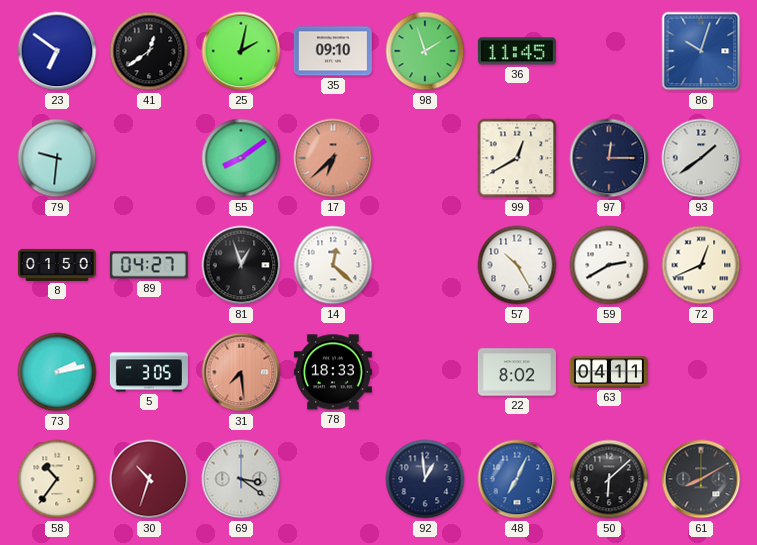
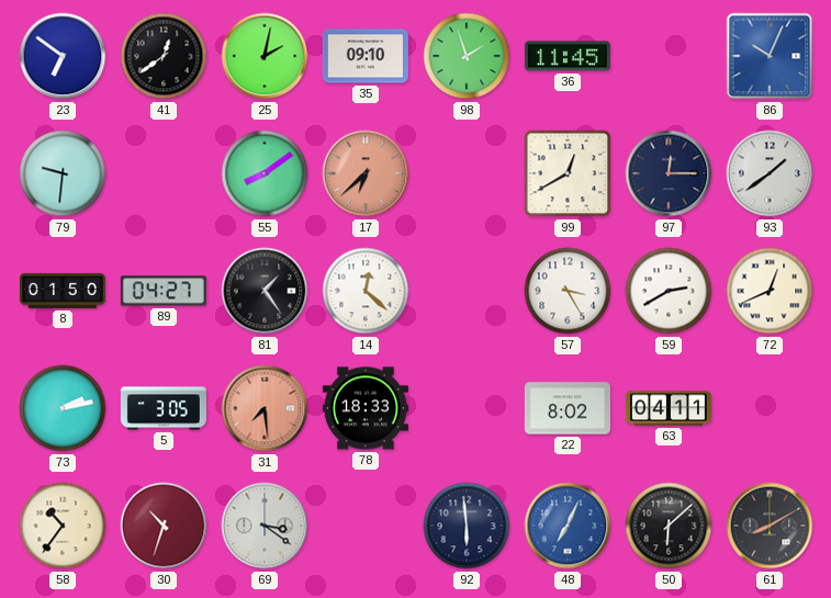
86: 10:03 -> 10:04 (770, 56)
81: 12:57 -> 1:24 (265, 291)
57: 10:25 -> 3:25 (568, 291)
92: 12:59 -> 5:59 (467, 526)
